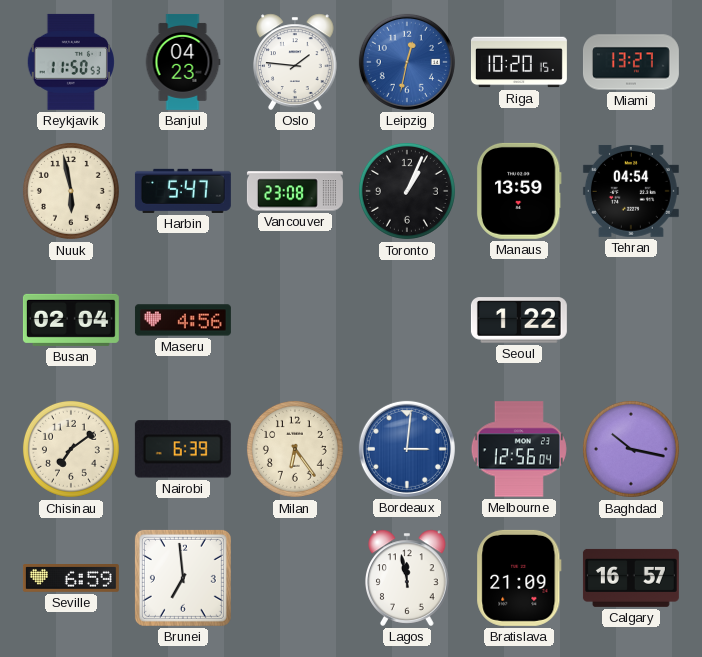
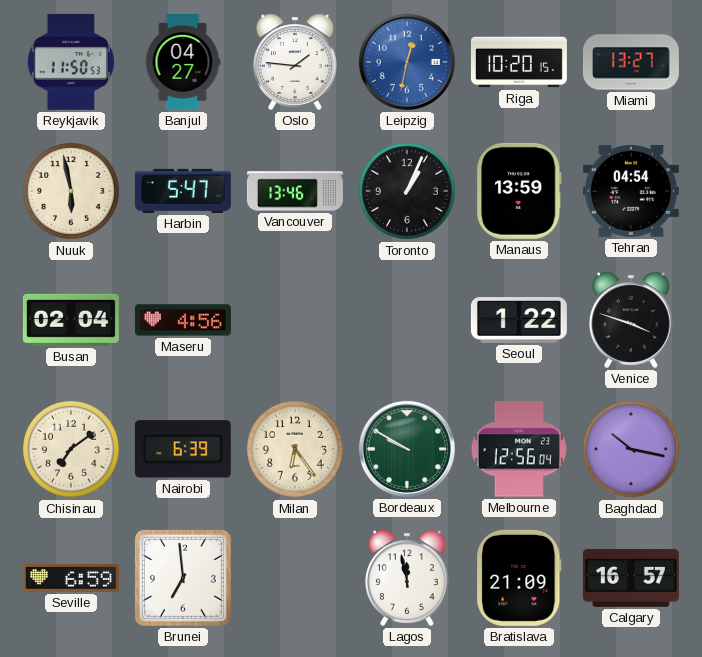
Banjul: 04:23 -> 04:27 (183, 62)
Vancouver: 23:08 -> 13:46 (295, 191)
Venice: none -> 3:48 (632, 320)
Bordeaux: 3:01 -> 9:50 (407, 449)
Bordeaux dial: blue -> green (407, 449)
